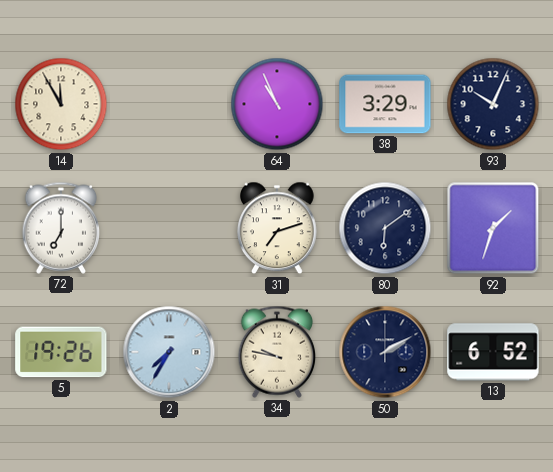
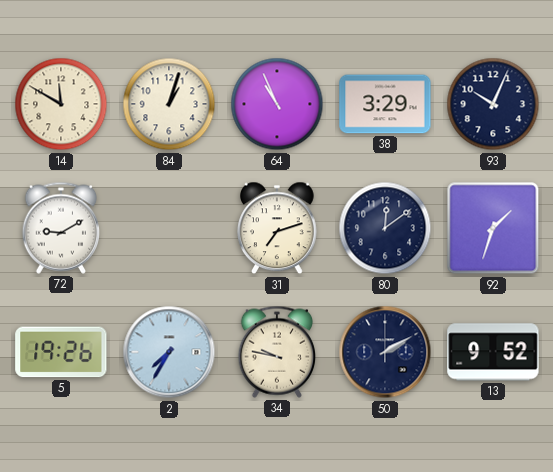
14: 11:55 -> 11:50 (61, 104)
84: none -> 1:03 (169, 104)
72: 7:00 -> 9:10 (60, 228)
80: 6:09 -> 12:09 (385, 228)
13: 6:52 -> 9:52 (493, 352)
